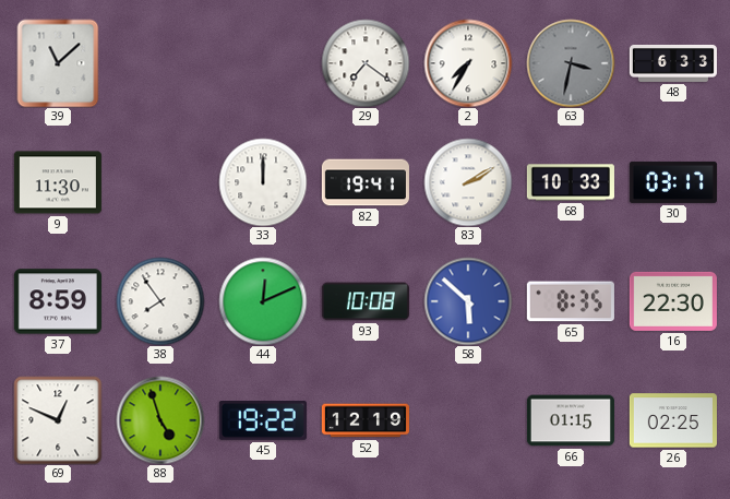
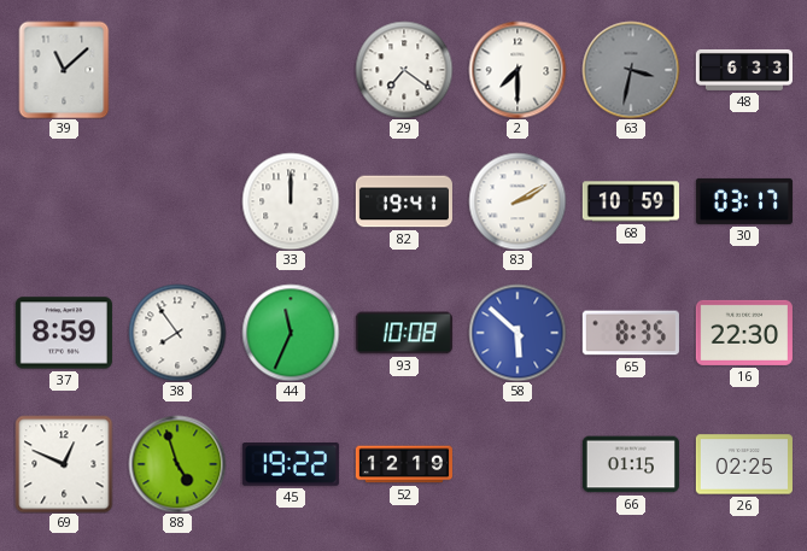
2: 7:35 -> 7:30 (517, 70)
9: 11:30 -> none (58, 182)
68: 10:33 -> 10:59 (631, 201)
44: 12:11 -> 11:34 (291, 333)
